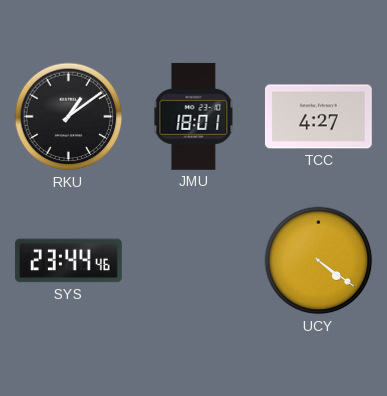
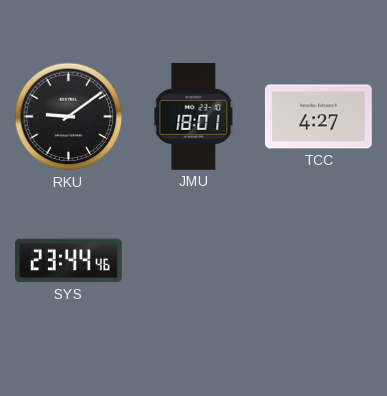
RKU: 1:09 -> 9:09 (69, 117)
UCY: 4:21 -> none (319, 261)
